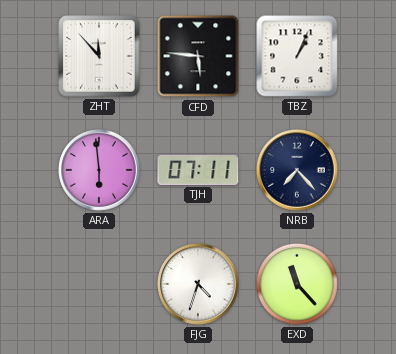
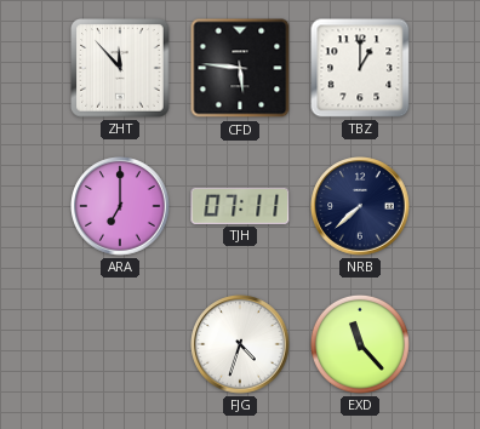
TBZ: 1:04 -> 1:00 (360, 68)
ARA: 5:59 -> 7:00 (120, 206)
NRB: 7:23 -> 7:38 (360, 206)
